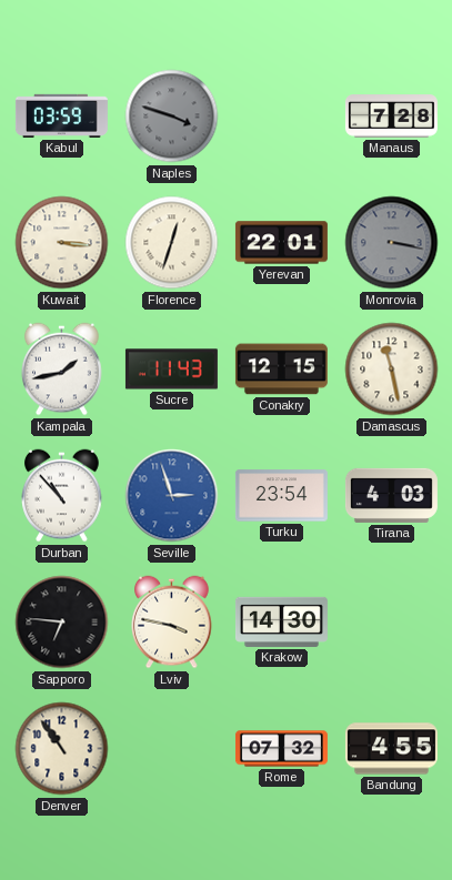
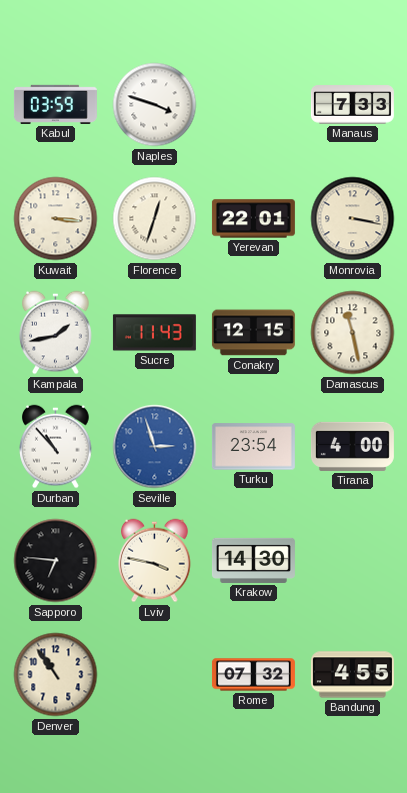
Naples dial: grey -> white (155, 105)
Manaus: 7:28 -> 7:33 (352, 105)
Monrovia dial: grey -> cream (353, 219)
Tirana: 4:03 -> 4:00 (352, 446)
